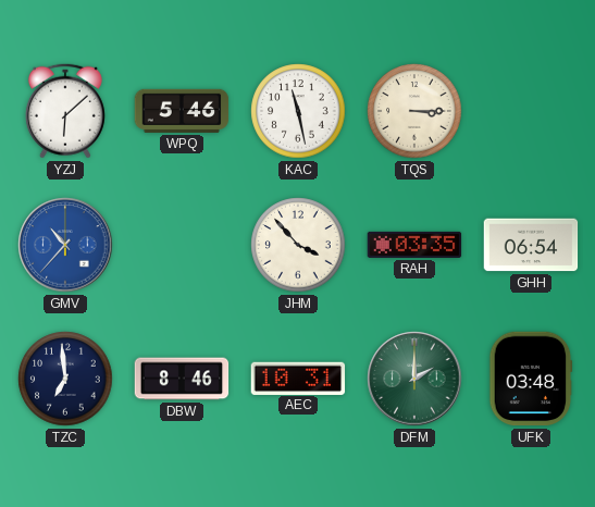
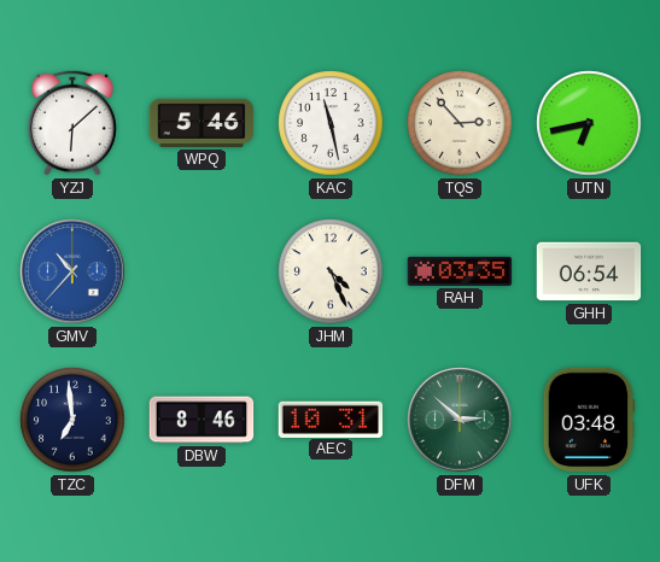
TQS: 3:15 -> 2:53 (460, 123)
UTN: none -> 6:43 (589, 123)
JHM: 3:53 -> 4:26 (331, 271)
DFM: 2:00 -> 2:52 (460, 420)
